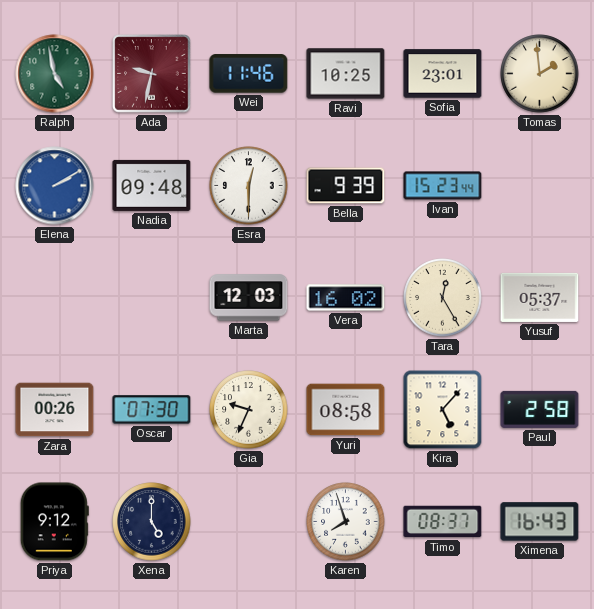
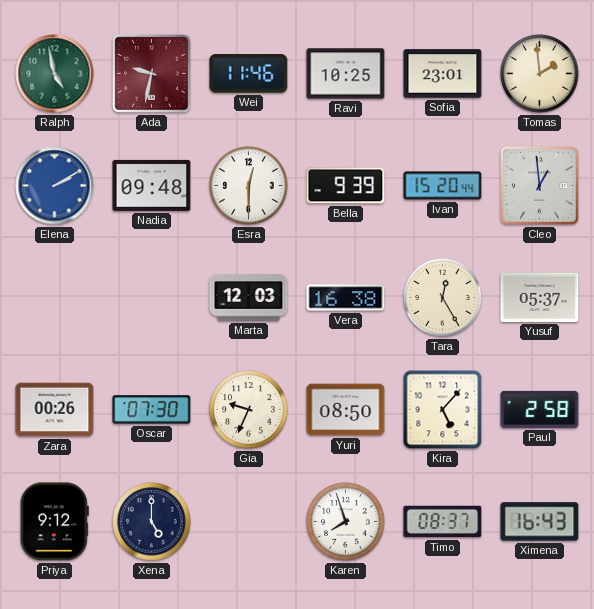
Ivan: 15:23 -> 15:20 (443, 186)
Cleo: none -> 12:59 (540, 186)
Vera: 16:02 -> 16:38 (346, 298)
Yuri: 08:58 -> 08:50 (346, 410)
